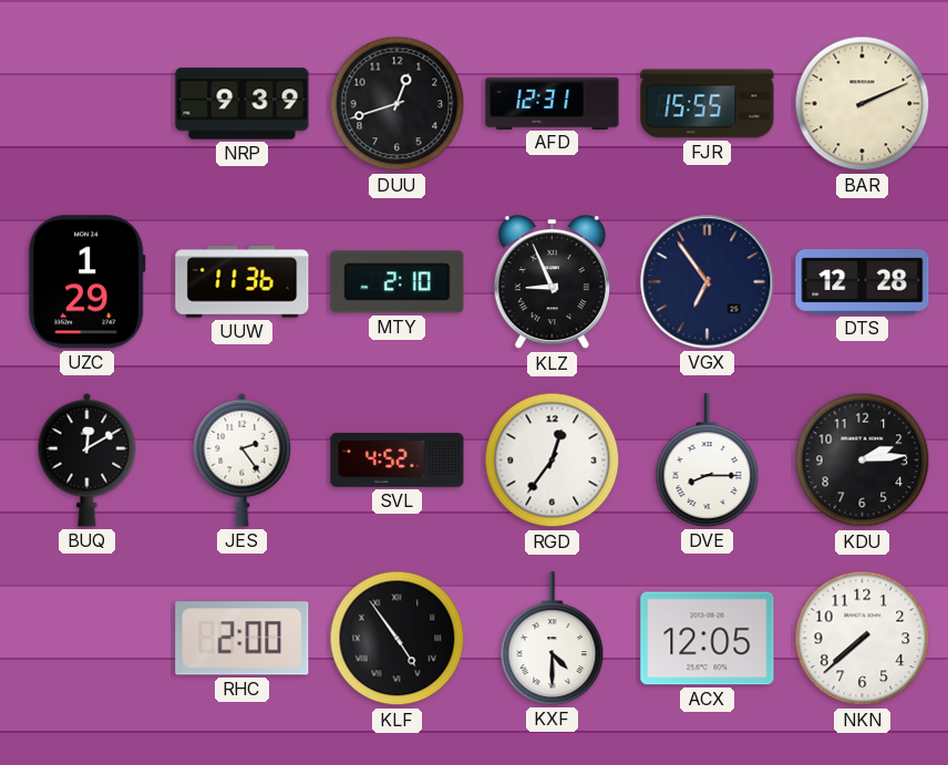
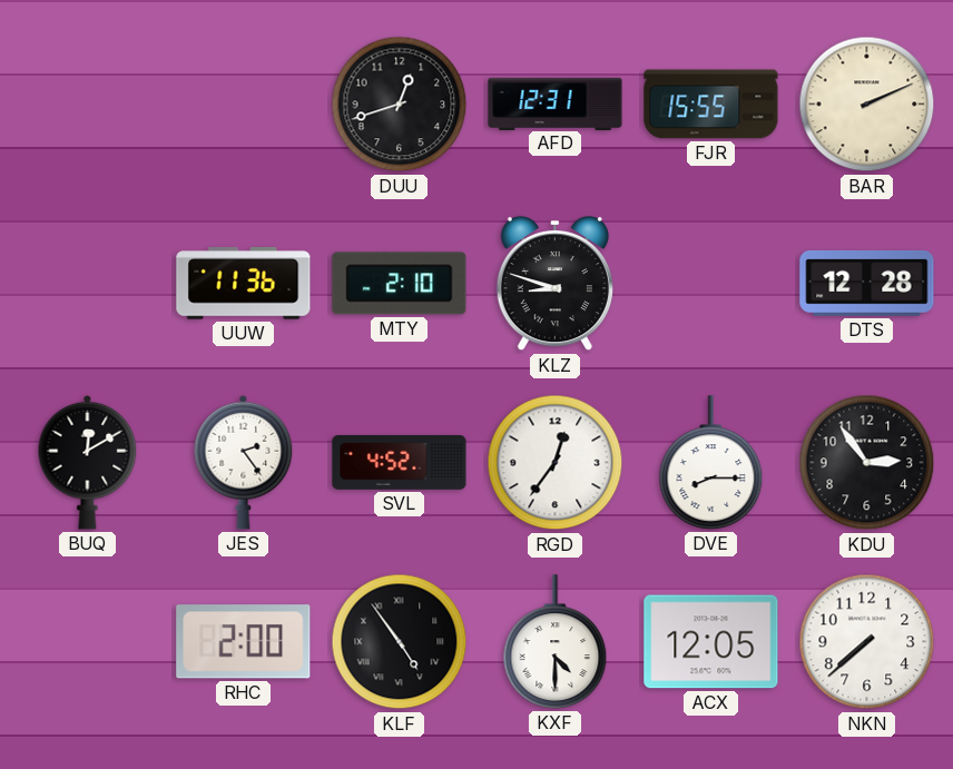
NRP: 9:39 -> none (243, 104)
UZC: 1:29 -> none (86, 282)
KLZ: 8:56 -> 8:48 (554, 284)
VGX: 6:54 -> none (708, 282)
KDU: 2:14 -> 2:54 (867, 463)
